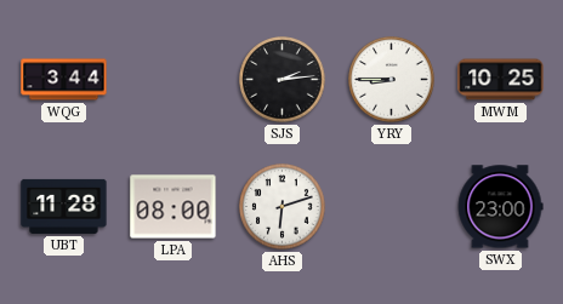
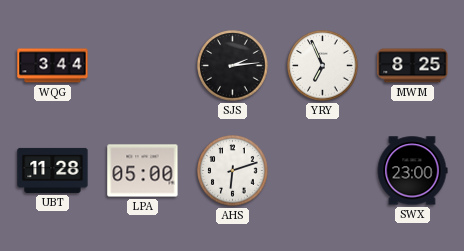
YRY: 8:45 -> 6:56 (323, 66)
MWM: 10:25 -> 8:25 (413, 66)
LPA: 08:00 -> 05:00 (143, 171)
